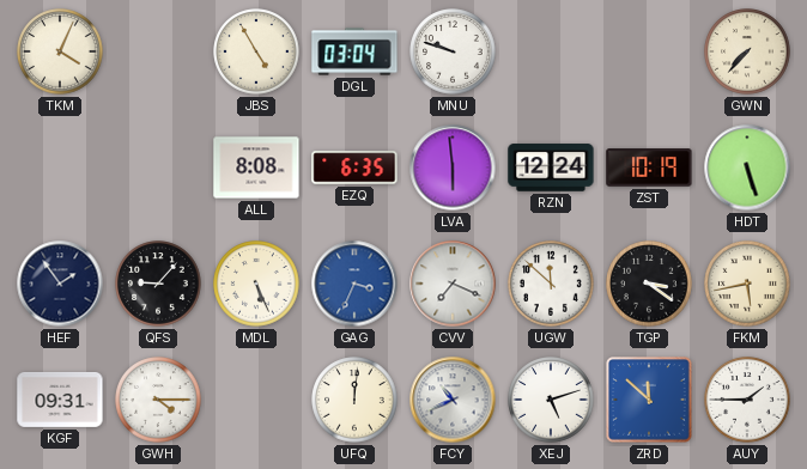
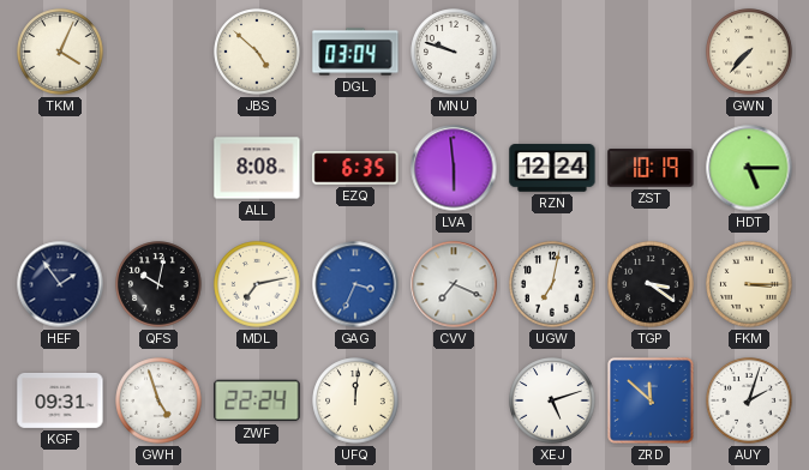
JBS: 4:55 -> 4:52 (257, 52)
HDT: 5:27 -> 5:15 (749, 168)
QFS: 9:07 -> 10:02 (158, 284)
MDL: 5:26 -> 7:13 (257, 284)
UGW: 11:52 -> 7:02 (552, 284)
FKM: 5:43 -> 3:15 (749, 284)
GWH: 4:15 -> 4:57 (158, 400)
ZWF: none -> 22:24 (257, 400)
FCY: 10:41 -> none (453, 400)
AUY: 1:45 -> 2:03 (749, 400)
